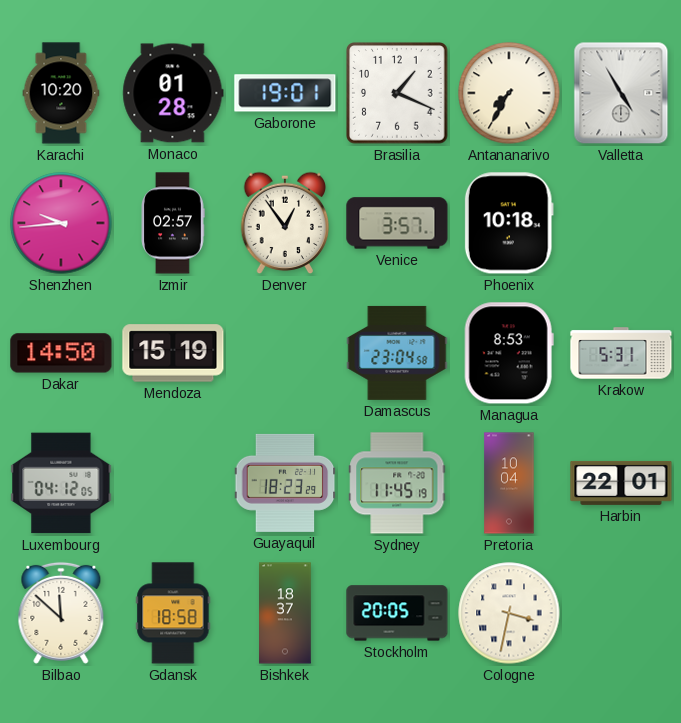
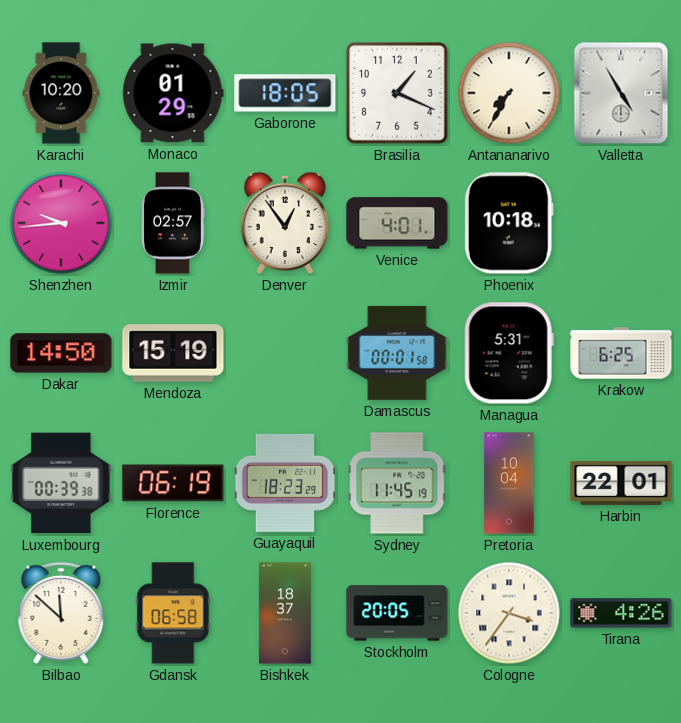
Monaco: 01:28 -> 01:29 (173, 93)
Gaborone: 19:01 -> 18:05 (285, 93)
Venice: 3:57 -> 4:01 (397, 223)
Damascus: 23:04 -> 00:01 (397, 353)
Managua: 8:53 -> 5:31 (509, 353)
Krakow: 5:31 -> 6:25 (621, 353)
Luxembourg: 04:12 -> 00:39 (61, 483)
Florence: none -> 06:19 (173, 483)
Gdansk: 18:58 -> 06:58 (173, 613)
Cologne: 3:32 -> 3:36 (509, 613)
Tirana: none -> 4:26 (621, 613)
